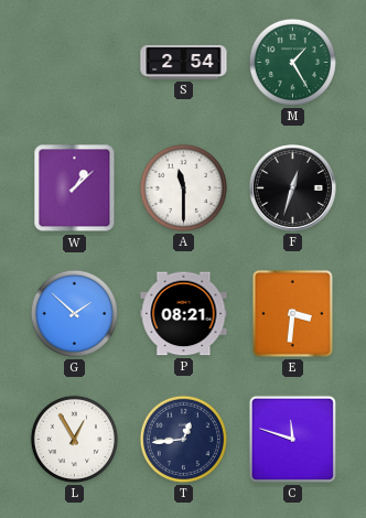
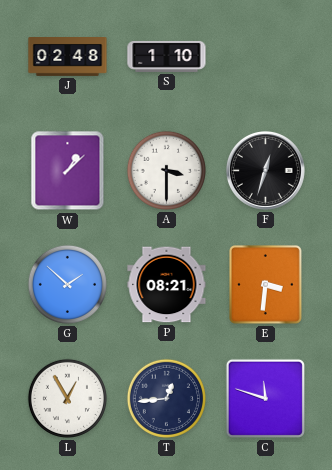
J: none -> 02:48 (68, 57)
S: 2:54 -> 1:10 (167, 56)
M: 1:25 -> none (292, 62)
A: 11:30 -> 3:30 (166, 170)
